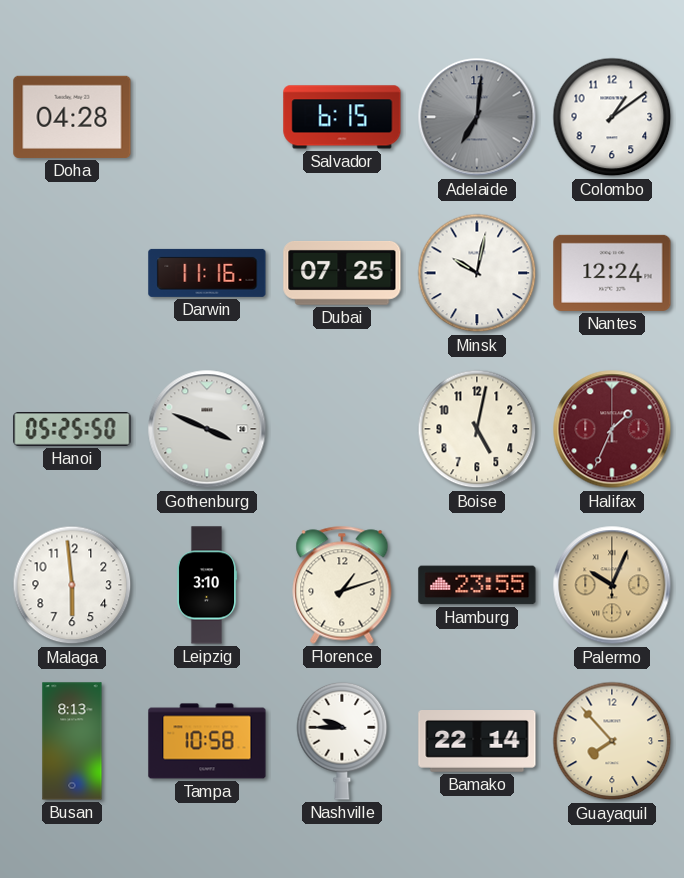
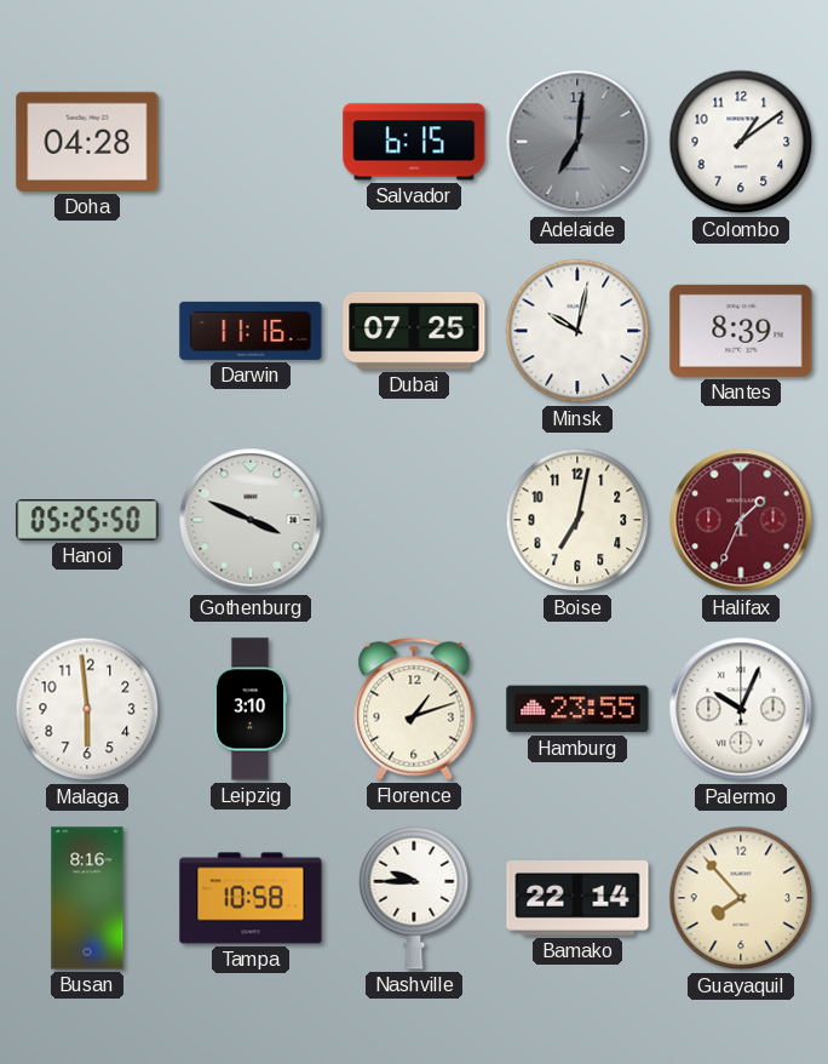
Nantes: 12:24 -> 8:39 (741, 331)
Boise: 5:02 -> 7:02 (577, 520)
Palermo dial: champagne -> white (741, 709)
Busan: 8:13 -> 8:16 (87, 898)
